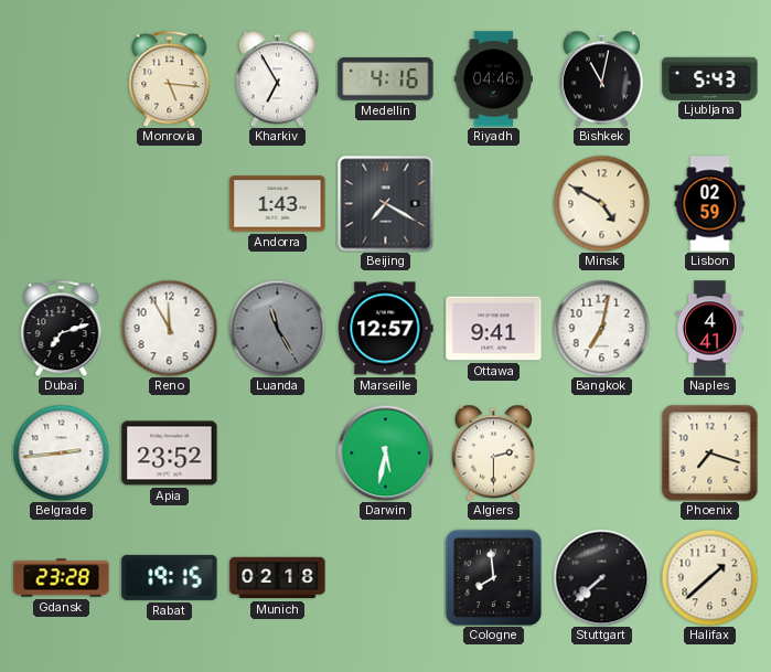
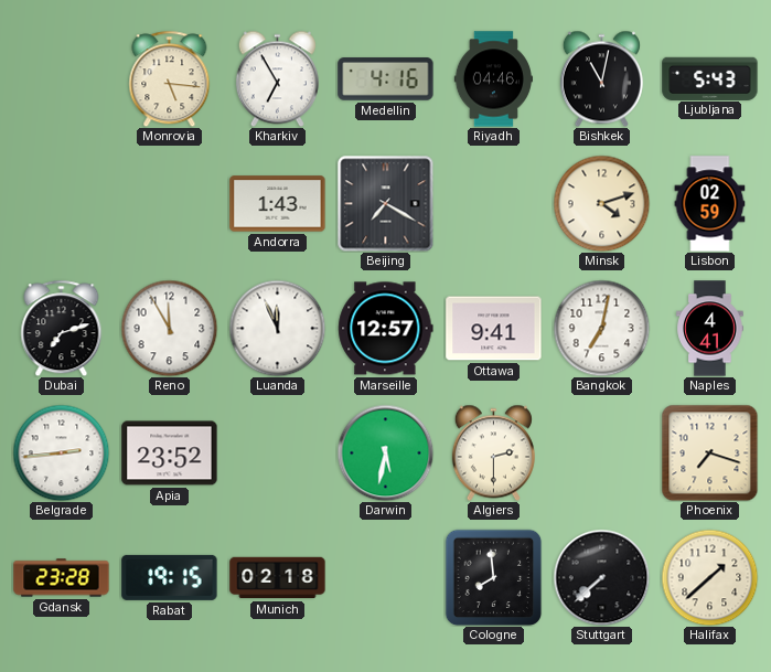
Minsk: 4:50 -> 4:12 (601, 203)
Luanda: 11:25 -> 11:56 (277, 328)
Luanda dial: grey -> white (277, 328)
